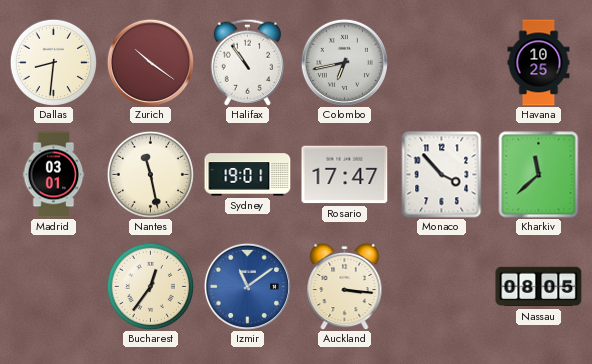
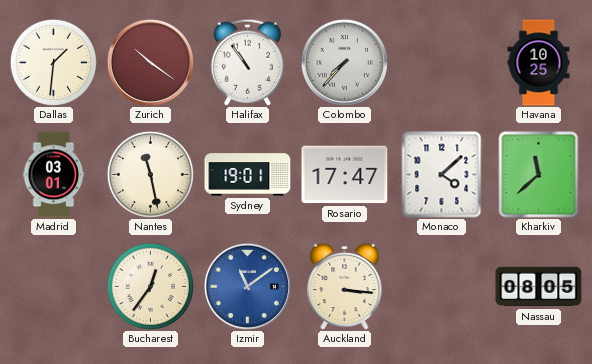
Dallas: 8:31 -> 1:31 (53, 62)
Colombo: 6:43 -> 7:37 (344, 62)
Monaco: 3:53 -> 4:08 (442, 175)
